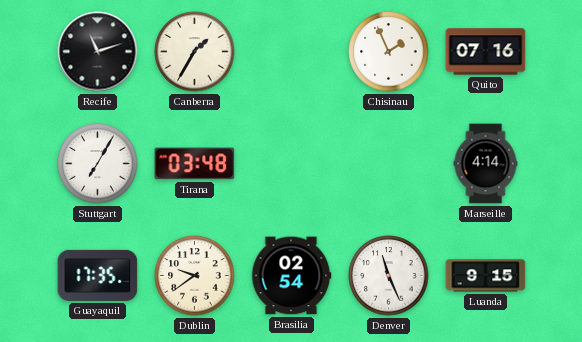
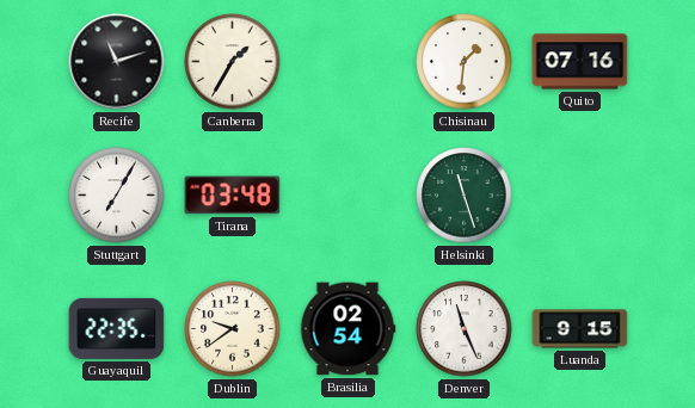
Chisinau: 1:56 -> 1:31 (465, 62)
Helsinki: none -> 11:27 (465, 196)
Marseille: 4:14 -> none (486, 164)
Guayaquil: 17:35 -> 22:35 (117, 328)
